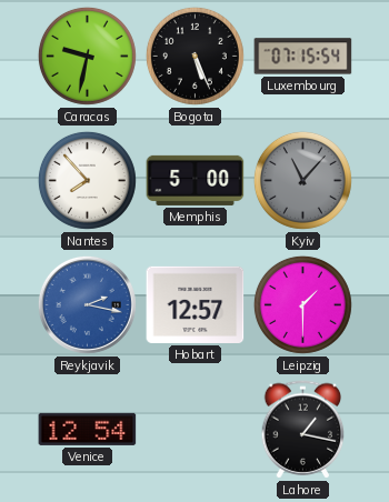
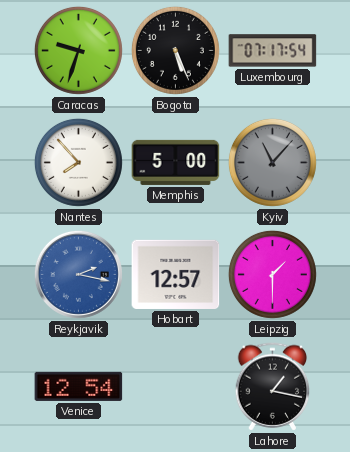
Caracas: 9:32 -> 9:33 (78, 50)
Luxembourg: 07:15 -> 07:17 (273, 51)
